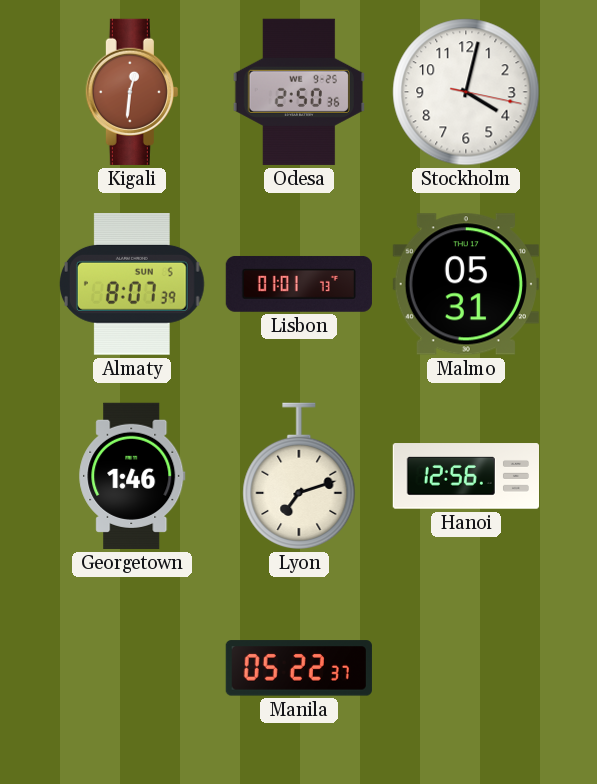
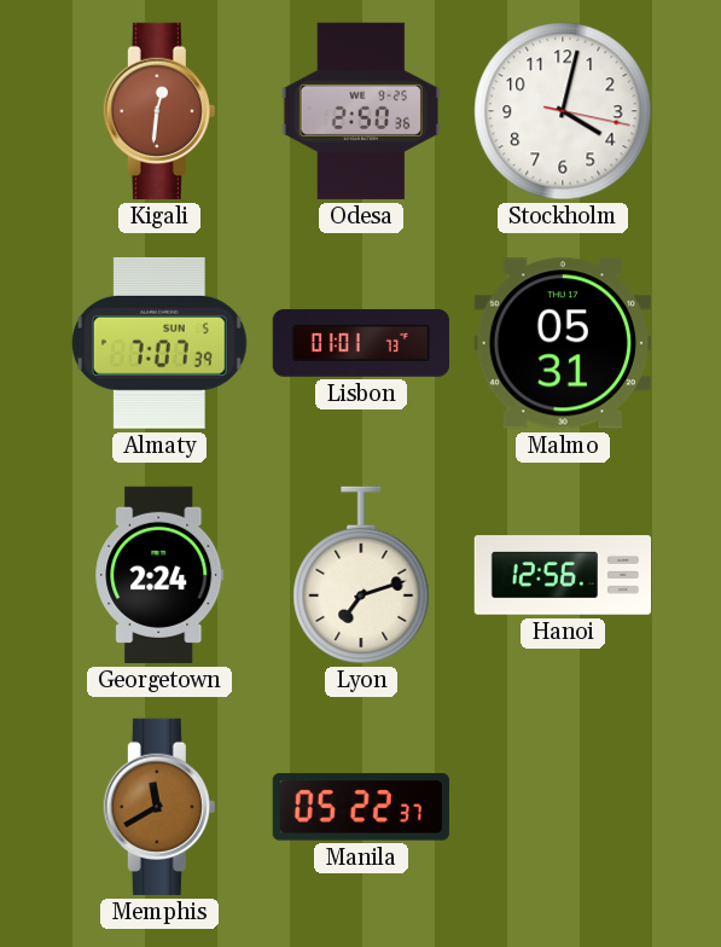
Almaty: 8:07 -> 7:07 (159, 344)
Georgetown: 1:46 -> 2:24 (159, 575)
Memphis: none -> 11:40 (159, 807)
